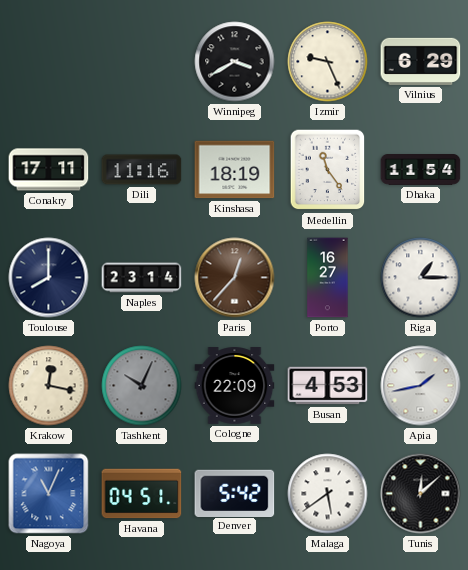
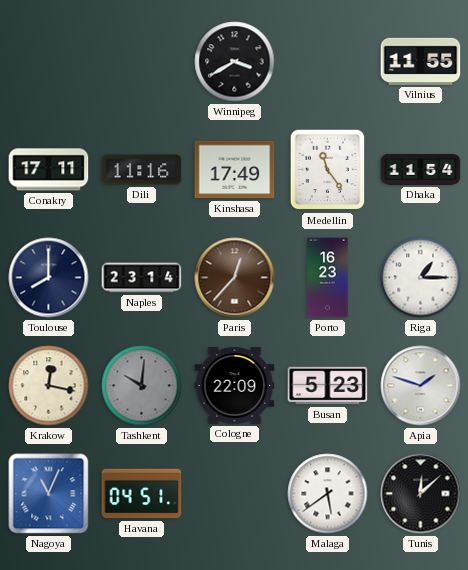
Izmir: 9:26 -> none (328, 62)
Vilnius: 6:29 -> 11:55 (421, 61)
Kinshasa: 18:19 -> 17:49 (235, 170)
Porto: 16:27 -> 16:23 (328, 278)
Tashkent: 10:04 -> 10:01 (142, 386)
Busan: 4:53 -> 5:23 (328, 386)
Apia: 1:43 -> 1:48 (421, 386)
Denver: 5:42 -> none (235, 493)
